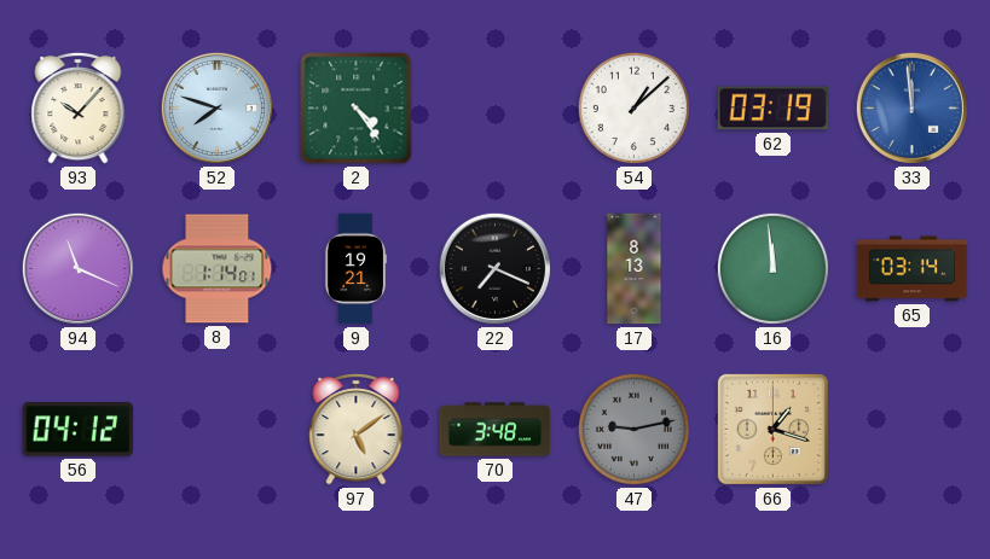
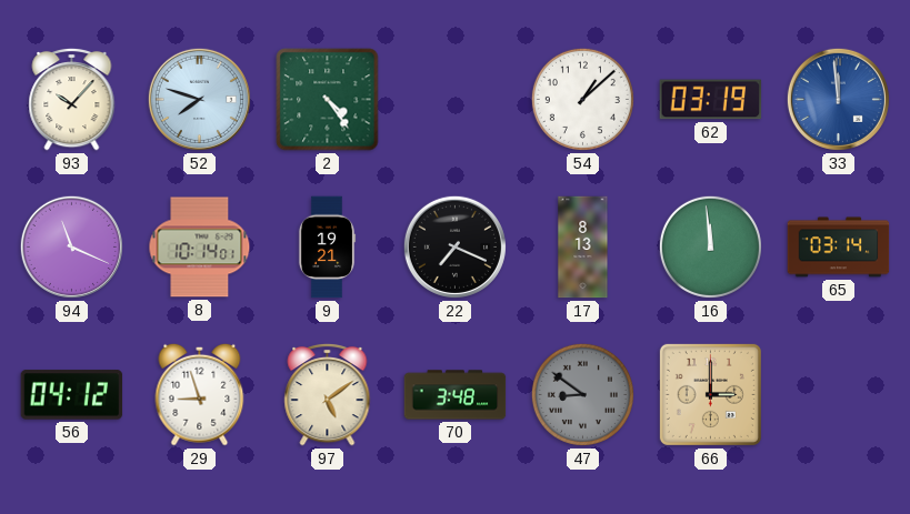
8: 1:14 -> 10:14 (200, 248)
29: none -> 8:57 (200, 394)
47: 9:13 -> 8:51 (582, 394)
66: 1:18 -> 3:00 (710, 394)
